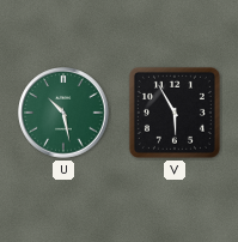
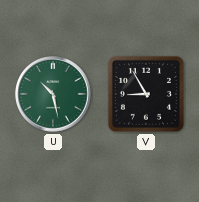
V: 5:55 -> 8:55 (146, 94)
